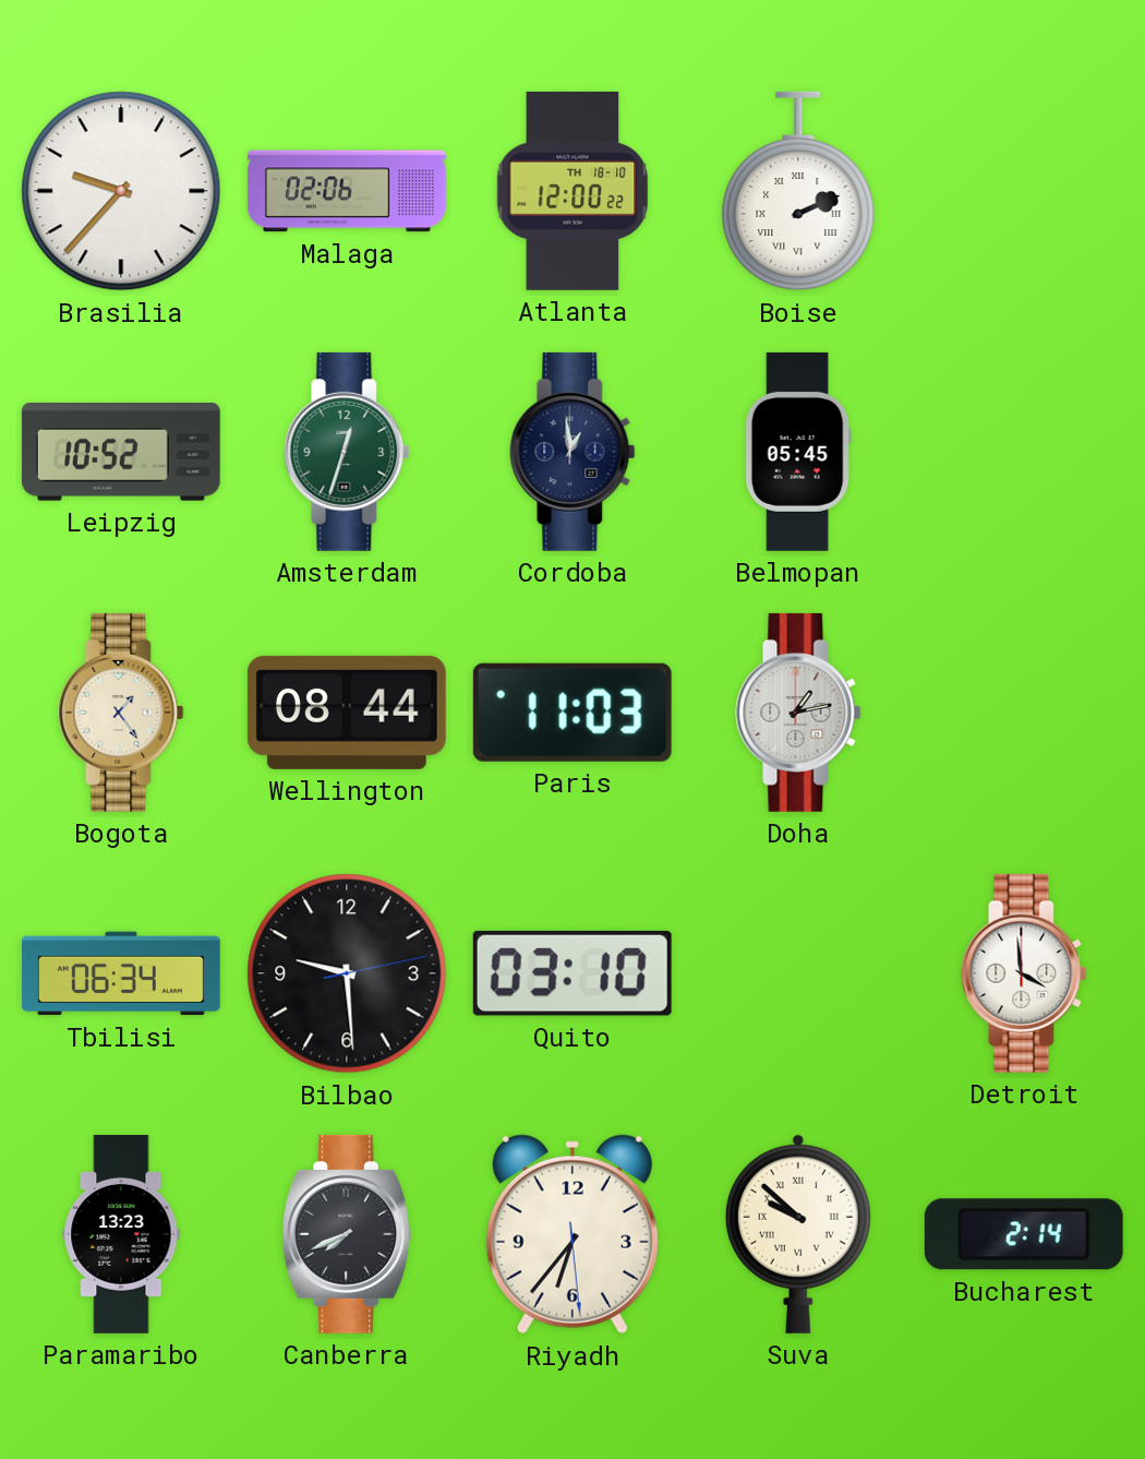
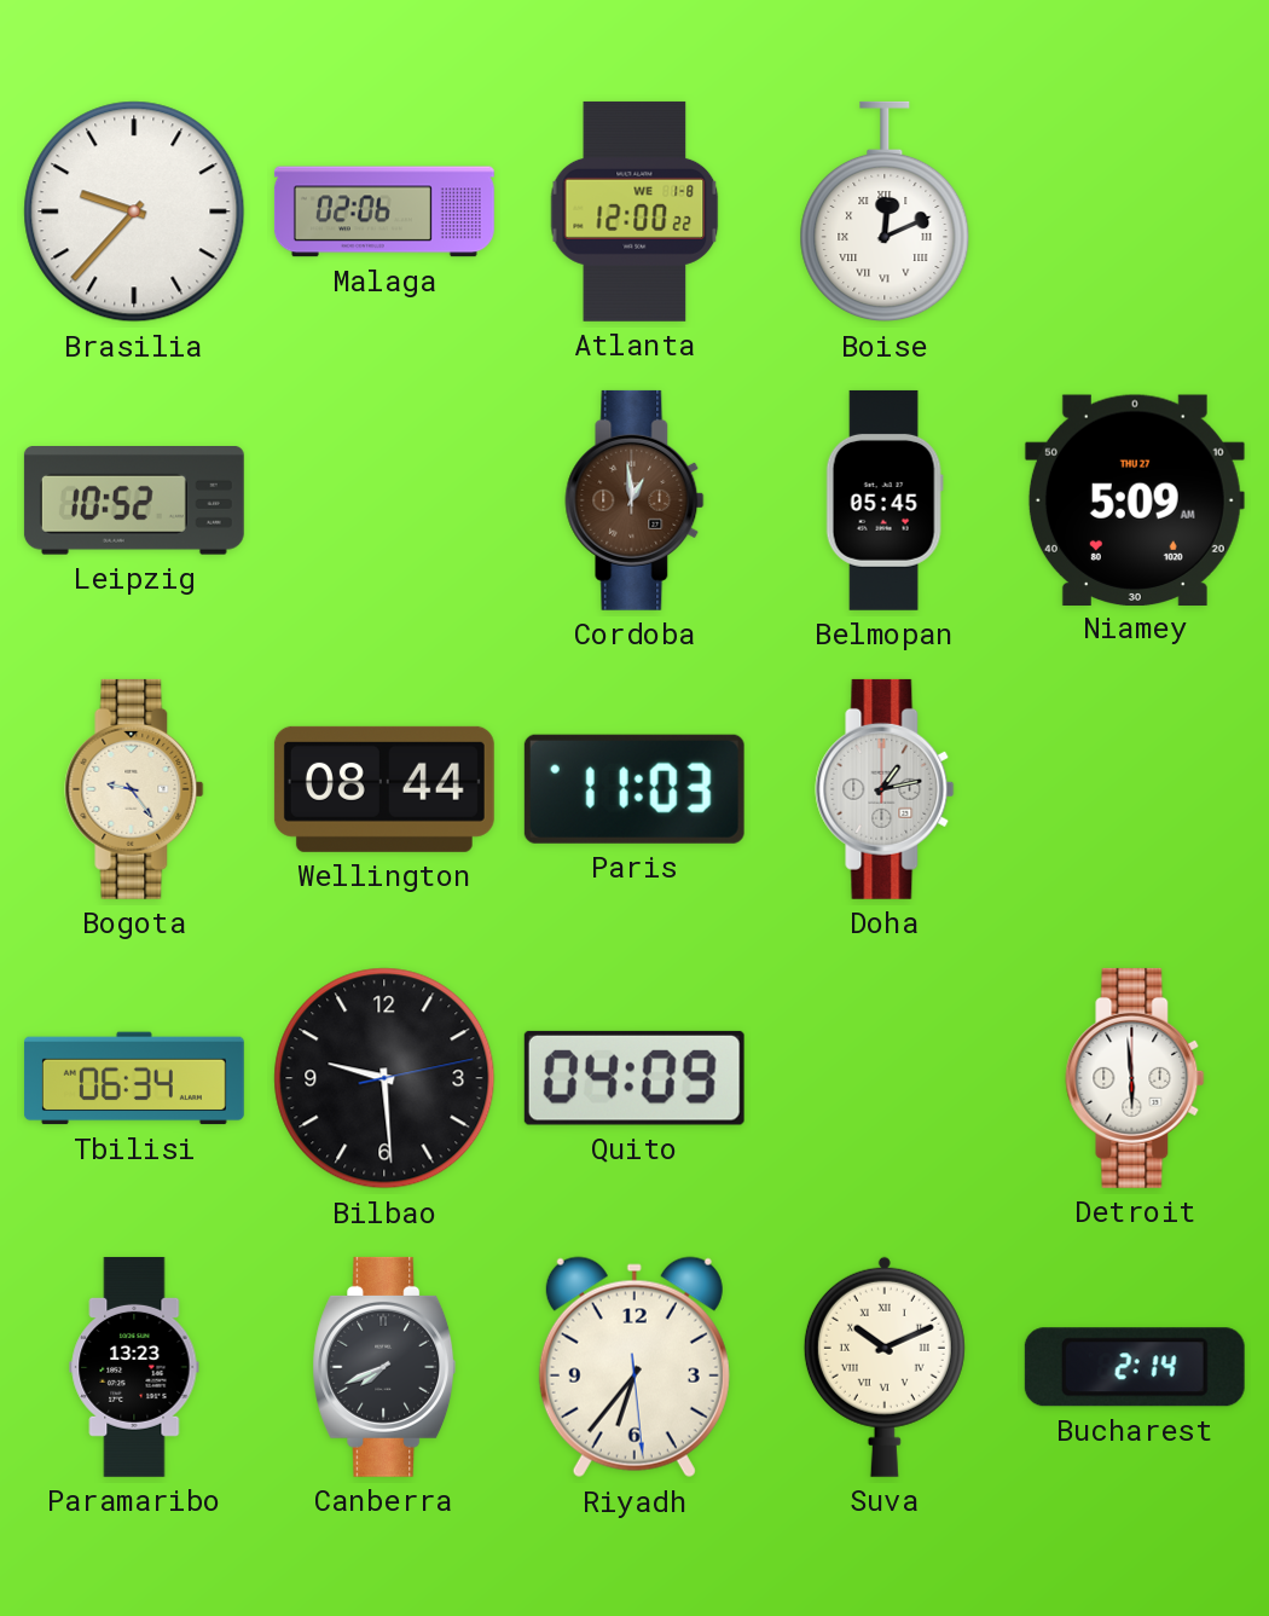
Atlanta date: TH 18-10 -> WE 1-8 (634, 212)
Boise: 2:11 -> 12:11 (885, 212)
Amsterdam: 12:33 -> none (347, 452)
Cordoba dial: navy -> brown (634, 500)
Niamey: none -> 5:09 (1135, 499)
Bogota: 1:24 -> 9:24 (134, 789)
Quito: 03:10 -> 04:09 (634, 1078)
Detroit: 3:59 -> 5:59 (1135, 1078)
Suva: 9:52 -> 10:11 (885, 1367)
